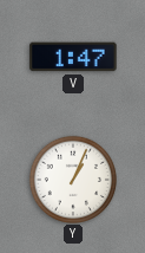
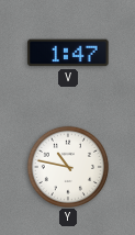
Y: 1:04 -> 10:47 (67, 166)
